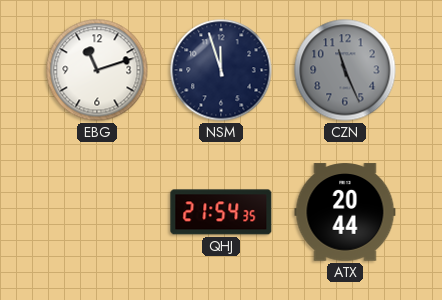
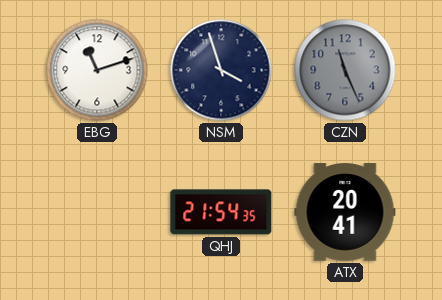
NSM: 11:57 -> 3:57 (221, 70)
ATX: 20:44 -> 20:41 (345, 212)
